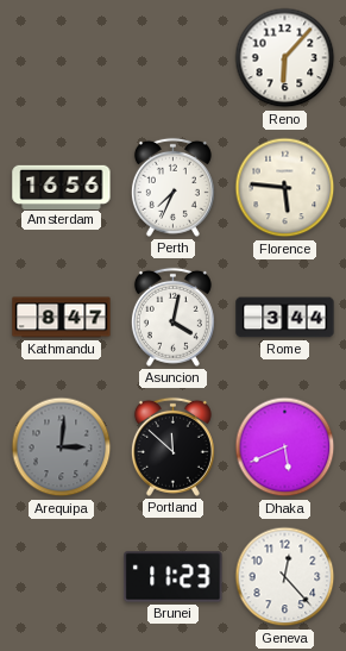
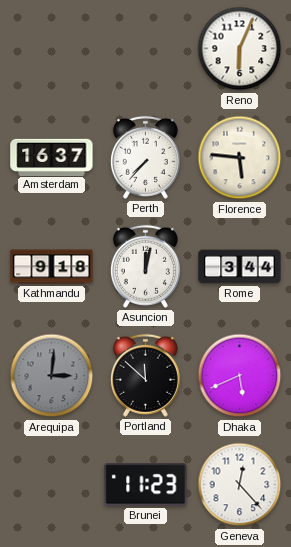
Reno: 6:07 -> 6:04 (240, 49)
Amsterdam: 16:56 -> 16:37 (52, 157)
Perth: 7:34 -> 7:37 (145, 157)
Kathmandu: 8:47 -> 9:18 (52, 267)
Asuncion: 4:02 -> 12:02 (145, 266)
